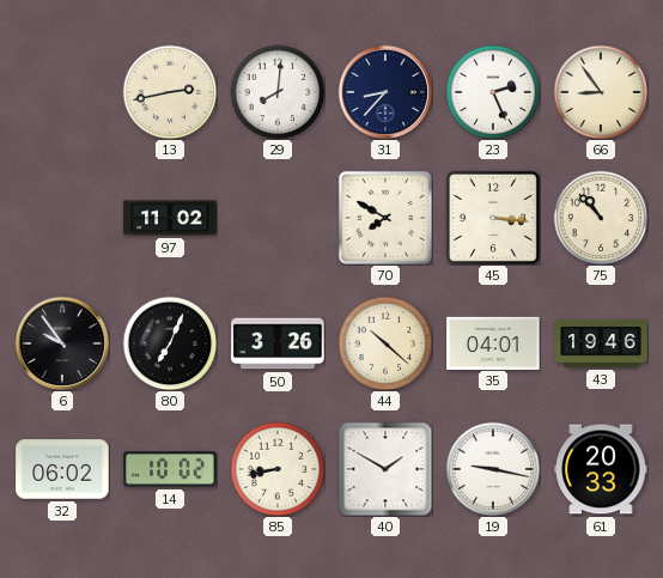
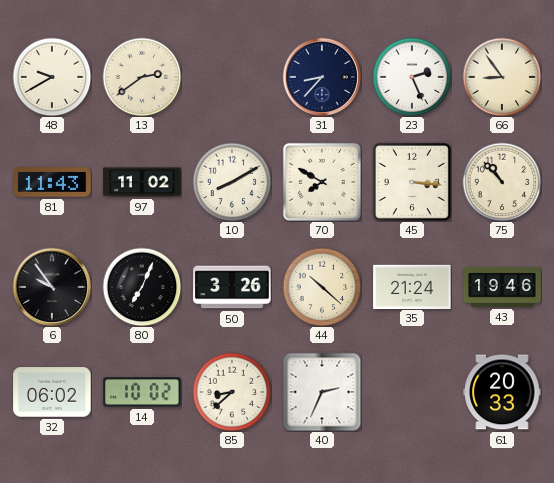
48: none -> 9:40 (52, 77)
13: 2:43 -> 2:39 (142, 77)
29: 8:01 -> none (278, 92)
81: none -> 11:43 (52, 182)
10: none -> 8:10 (232, 182)
35: 04:01 -> 21:24 (412, 286)
85: 8:43 -> 8:38 (232, 392)
40: 1:50 -> 2:34 (322, 392)
19: 9:17 -> none (493, 469)
